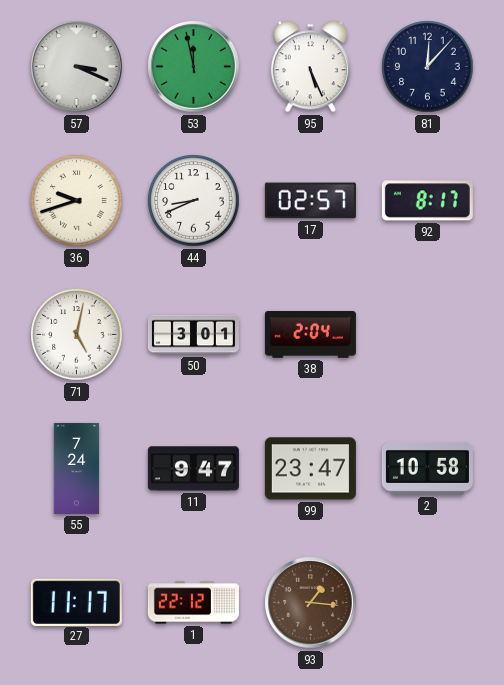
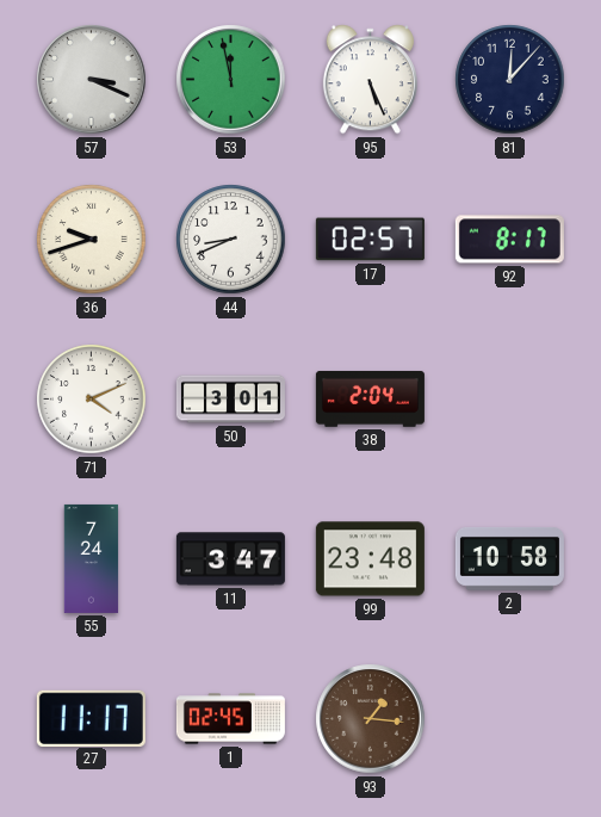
71: 5:02 -> 4:11 (92, 400)
11: 9:47 -> 3:47 (230, 559)
99: 23:47 -> 23:48 (370, 559)
1: 22:12 -> 02:45 (230, 719)
